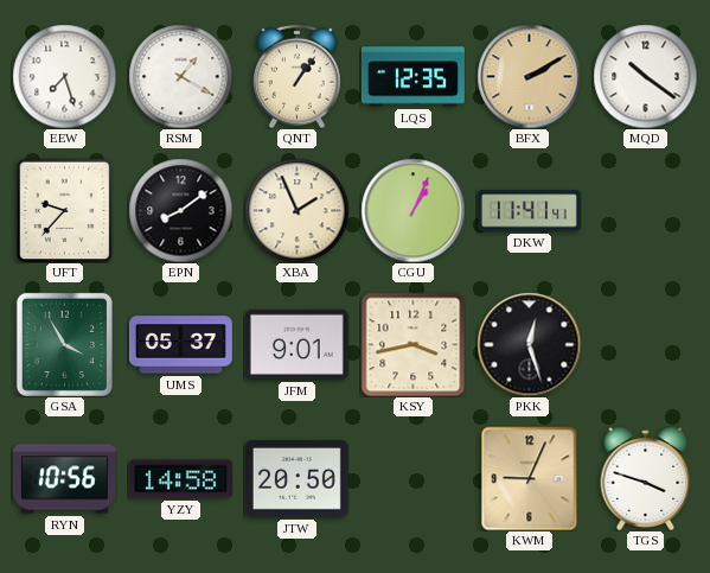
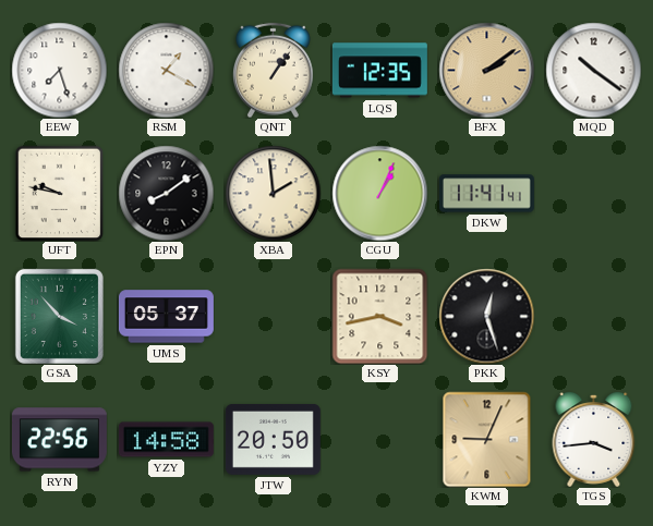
BFX: 2:10 -> 2:09 (486, 70)
UFT: 9:37 -> 9:47 (60, 193)
XBA: 1:56 -> 1:59 (273, 193)
GSA: 3:55 -> 3:53 (59, 316)
JFM: 9:01 -> none (296, 344)
RYN: 10:56 -> 22:56 (59, 440)
TGS: 3:48 -> 3:44 (594, 440)
